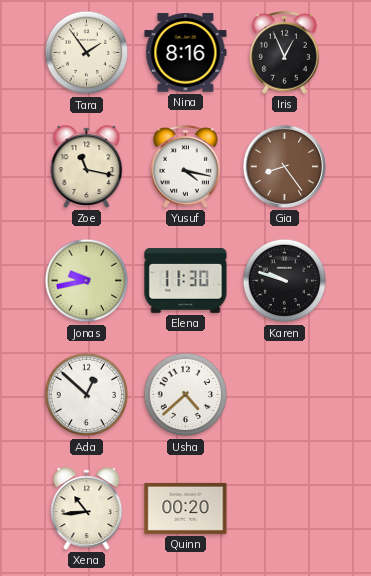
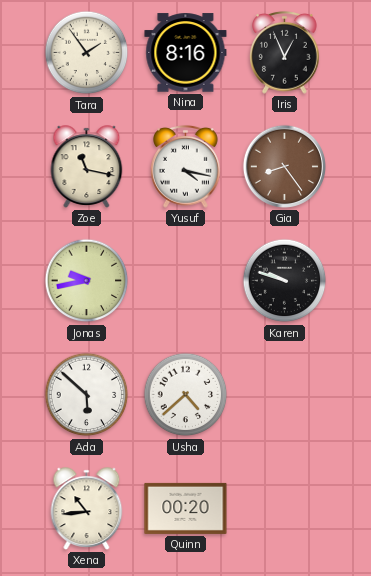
Elena: 11:30 -> none (186, 281)
Ada: 12:52 -> 5:52 (87, 395)
